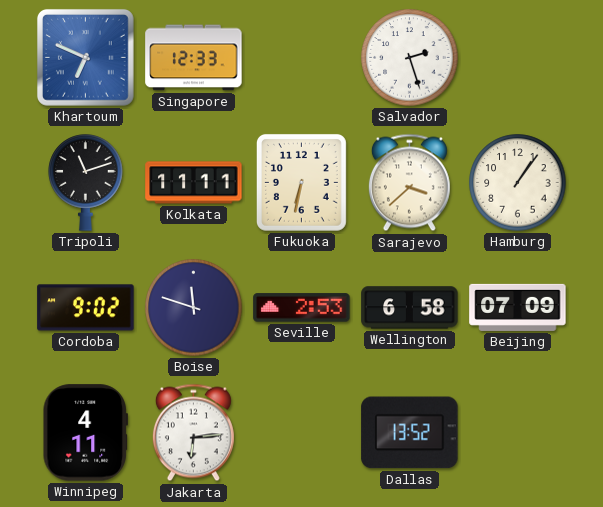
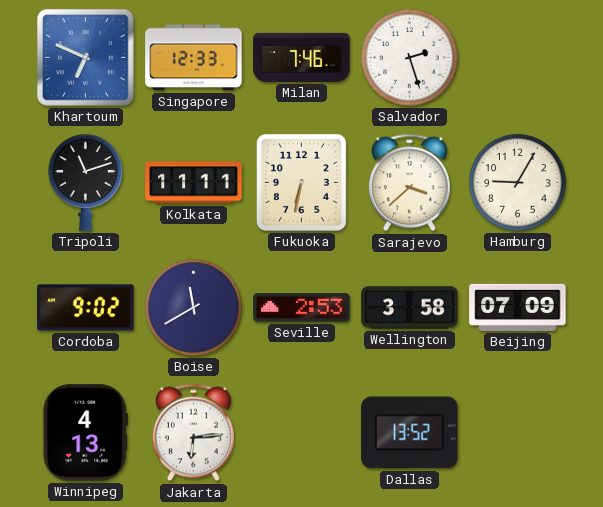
Milan: none -> 7:46 (302, 57)
Hamburg: 1:06 -> 9:05 (518, 183)
Boise: 11:48 -> 11:40 (194, 308)
Wellington: 6:58 -> 3:58 (410, 308)
Winnipeg: 4:11 -> 4:13 (85, 433)
